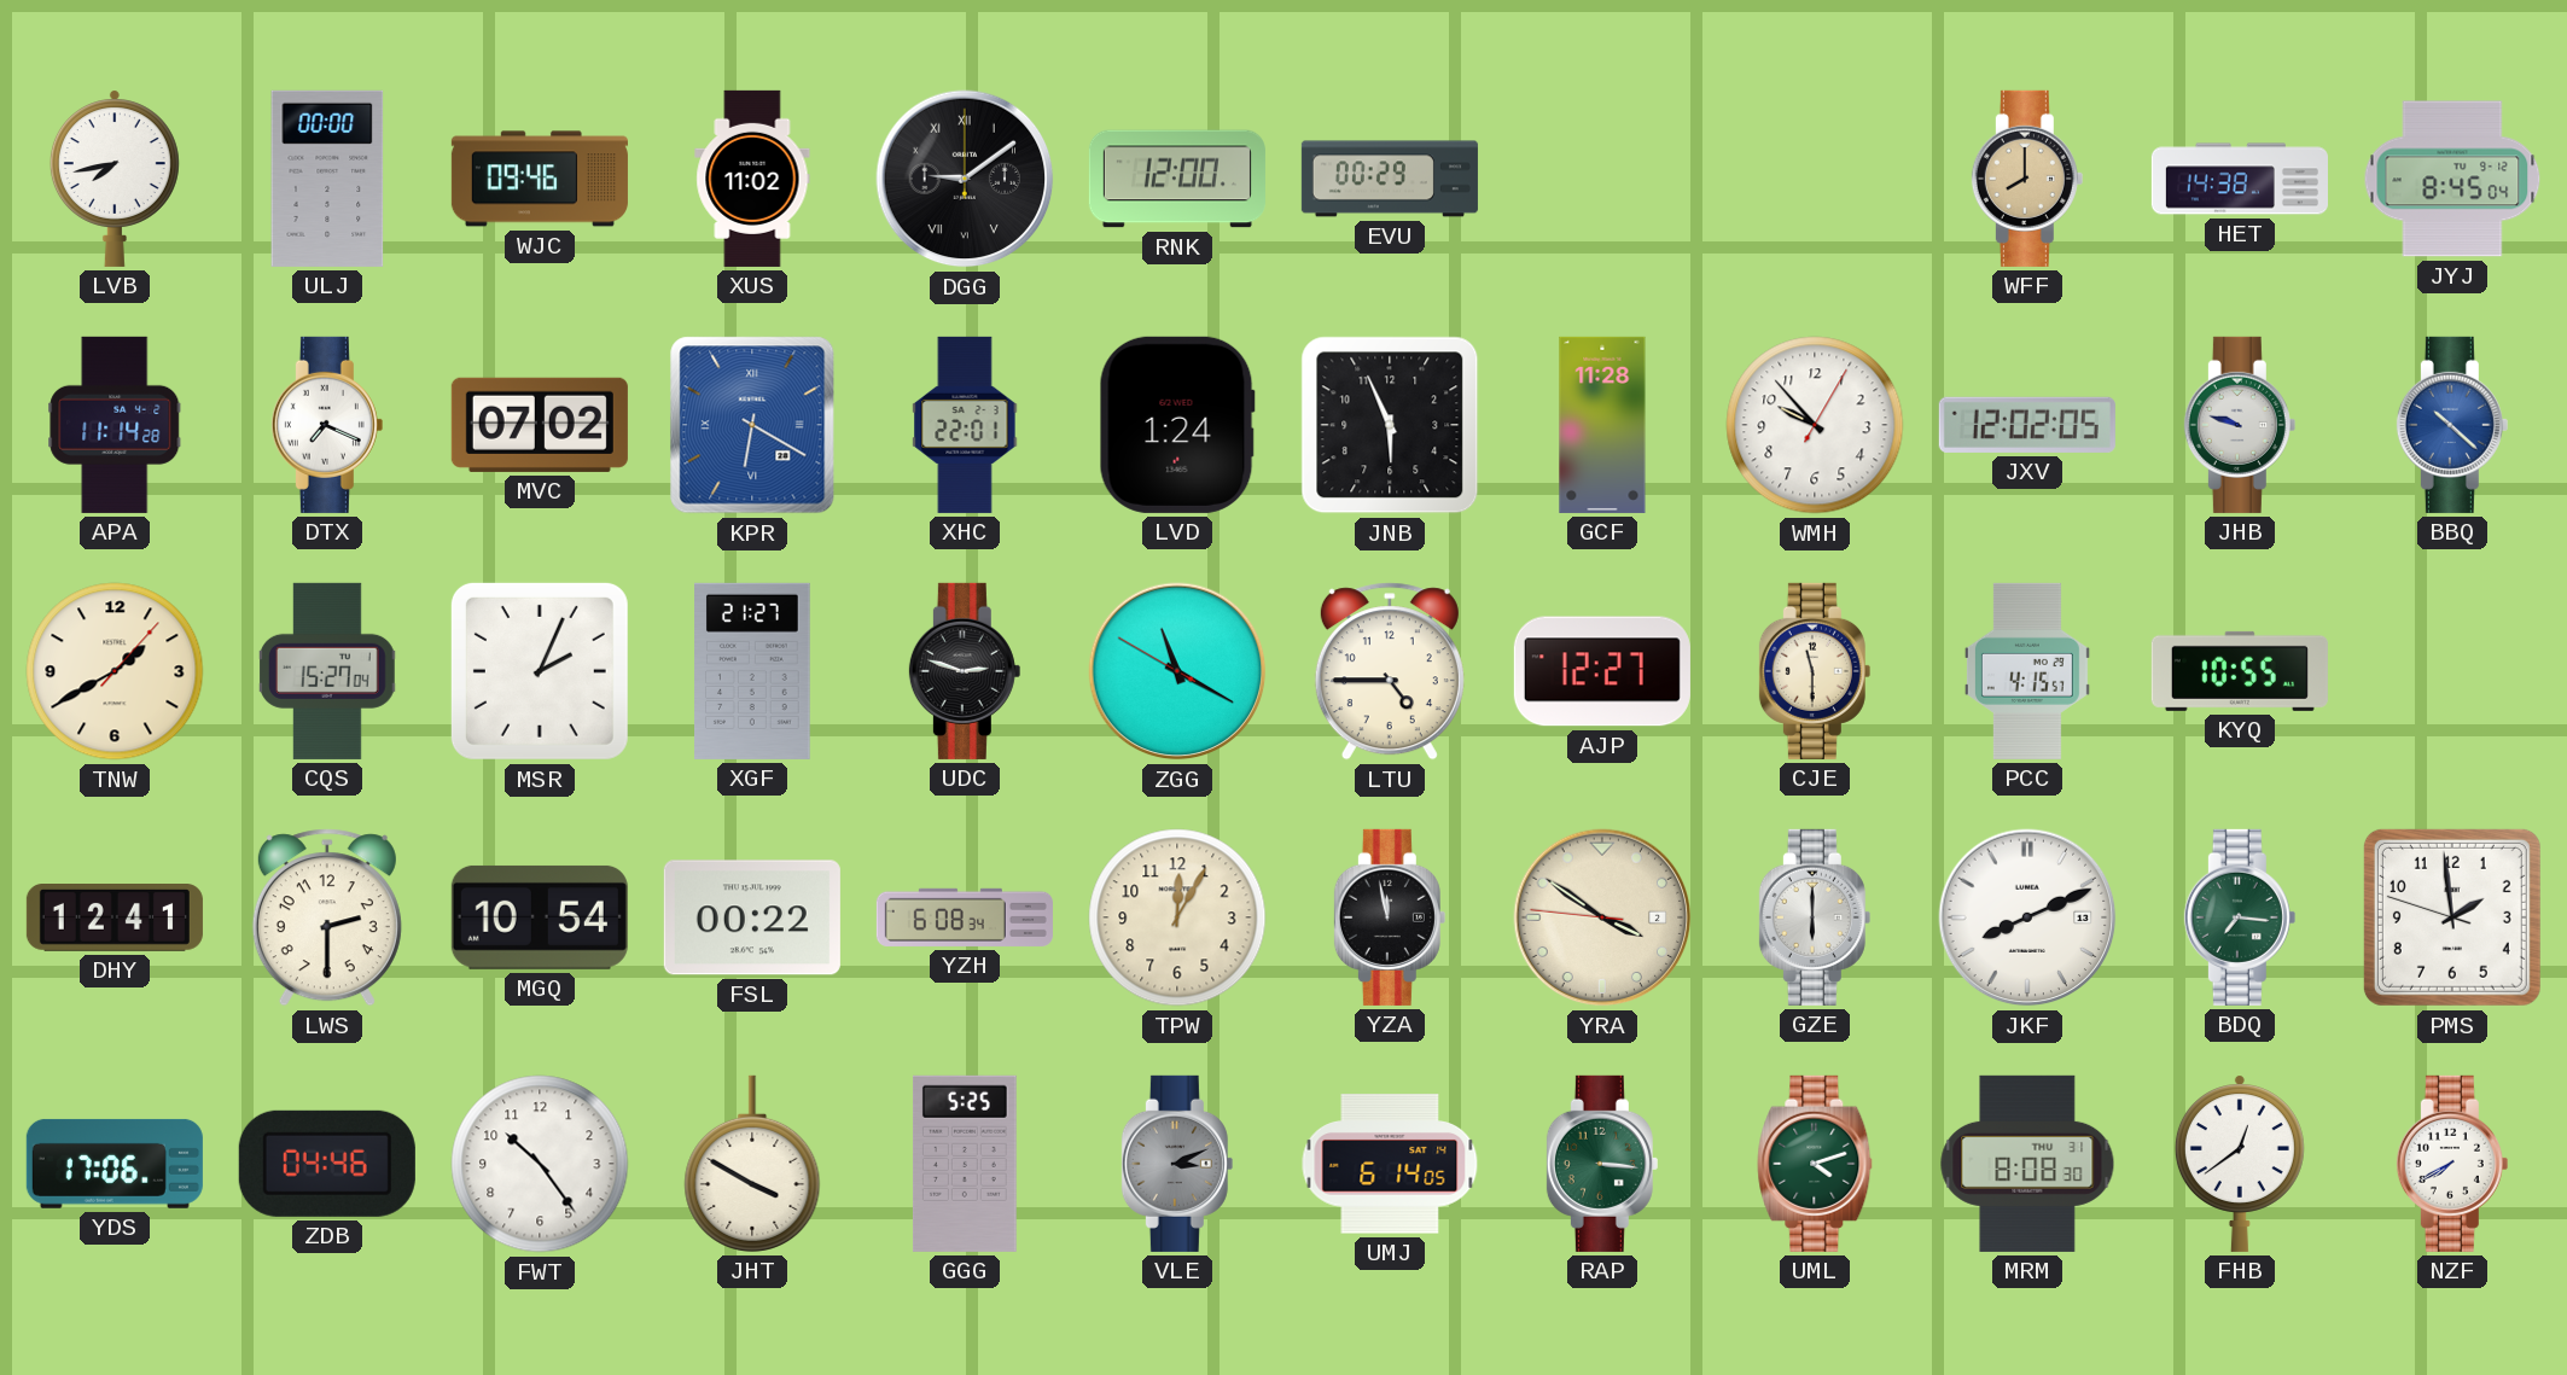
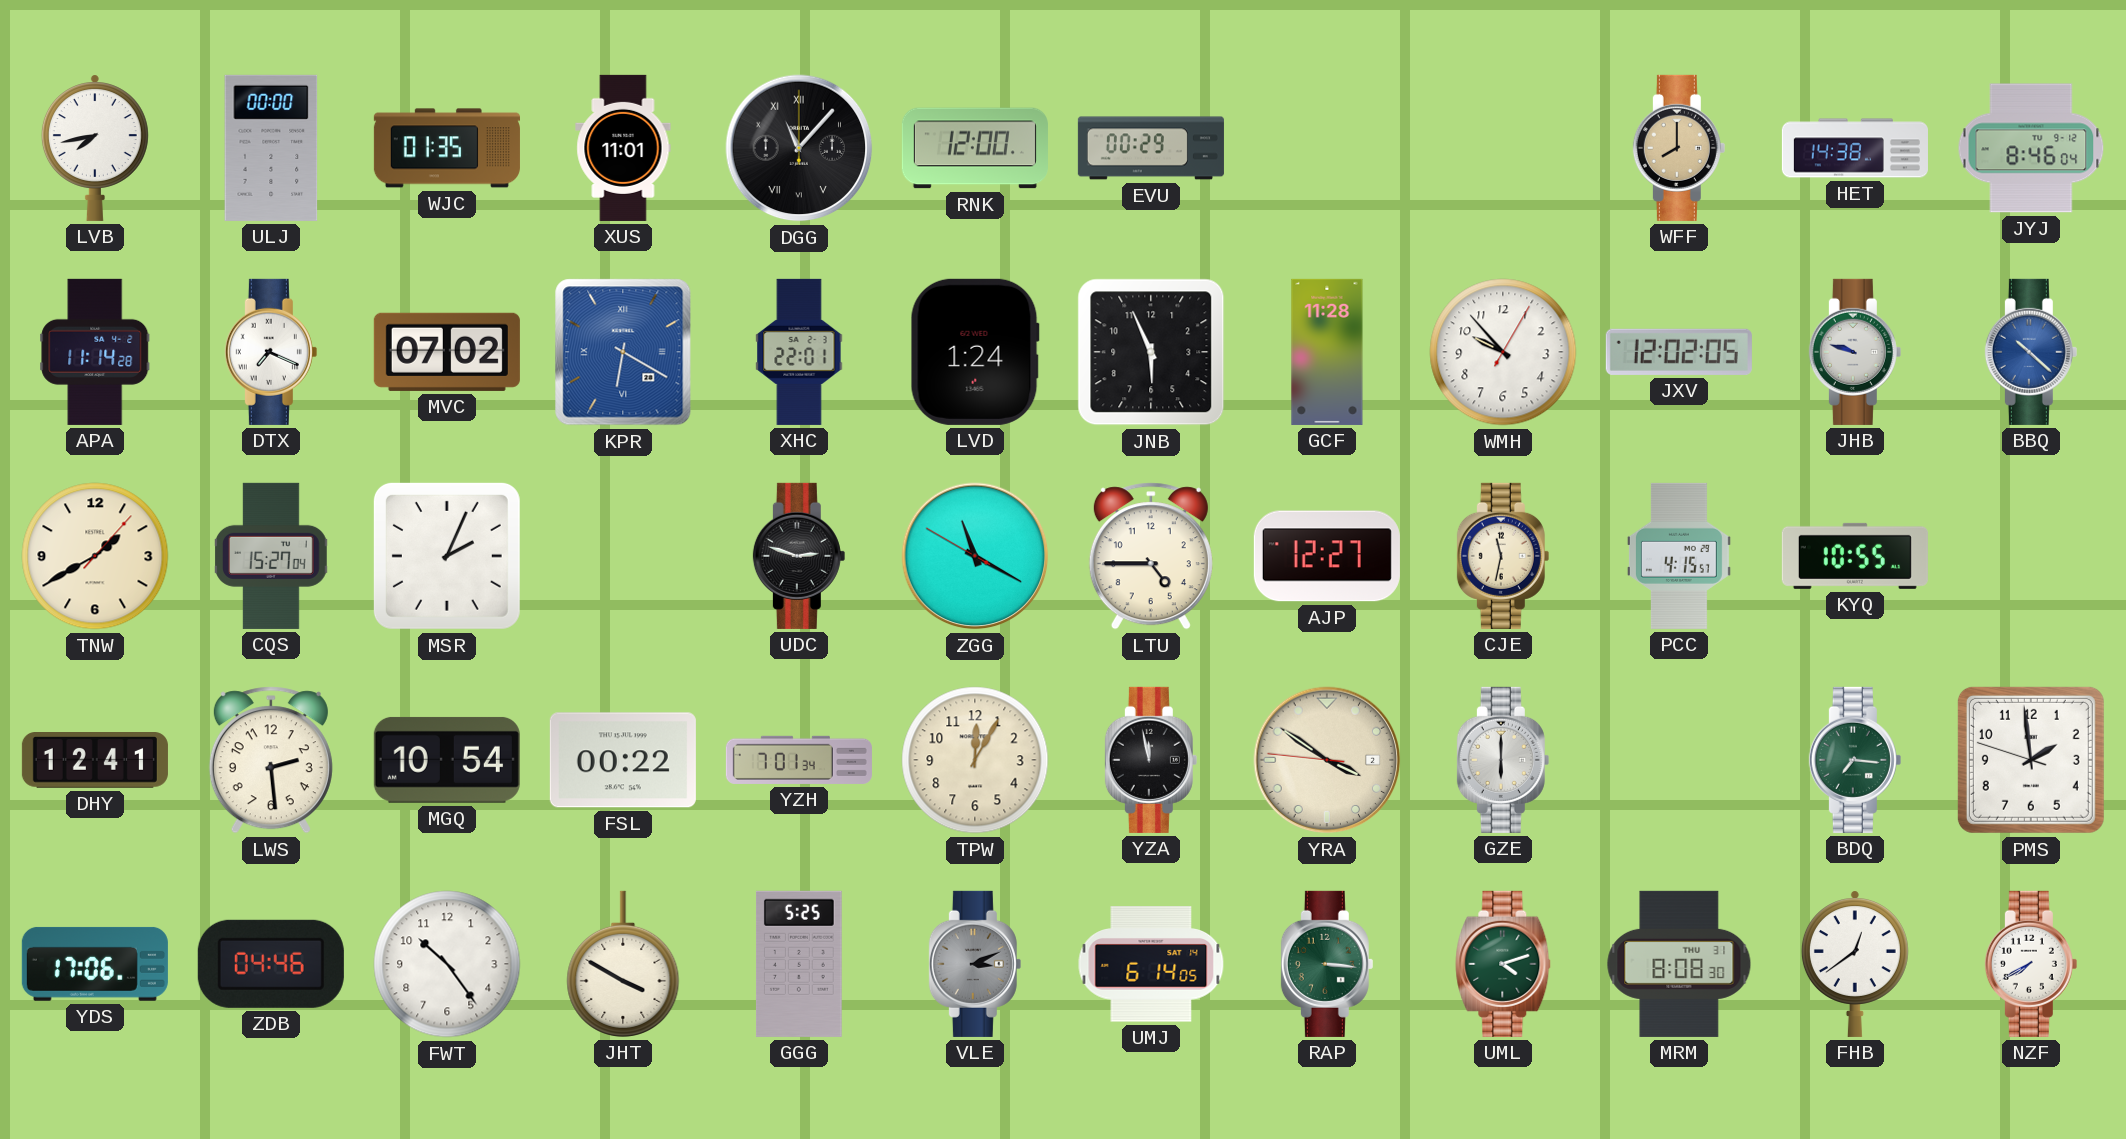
WJC: 09:46 -> 01:35 (447, 148)
XUS: 11:02 -> 11:01 (623, 148)
DGG: 9:09 -> 11:07 (799, 148)
JYJ: 8:45 -> 8:46 (2031, 148)
XGF: 21:27 -> none (753, 671)
CJE: 11:30 -> 11:32 (1503, 556)
LWS: 2:30 -> 2:29 (271, 760)
YZH: 6:08 -> 7:01 (799, 760)
JKF: 8:11 -> none (2027, 917)
